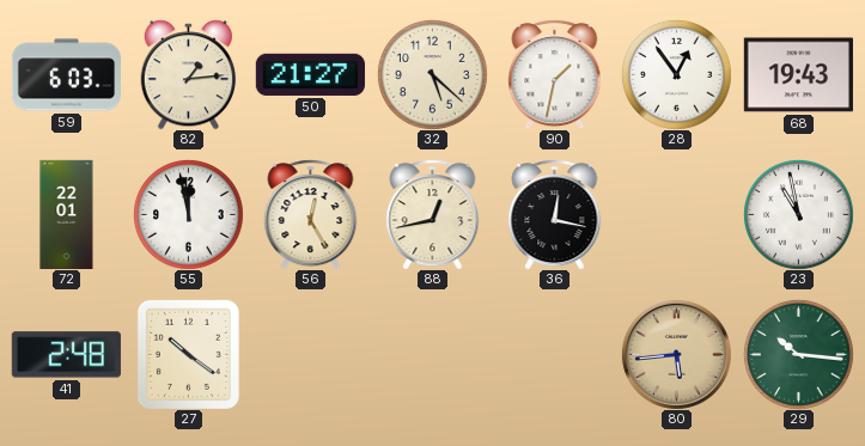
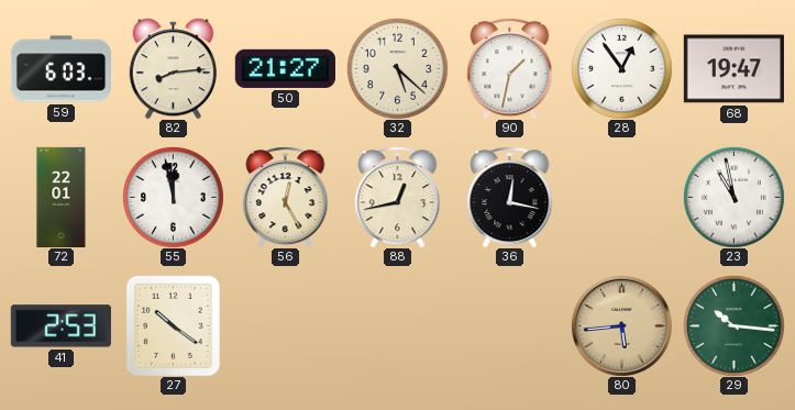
82: 1:14 -> 8:14 (173, 68)
68: 19:43 -> 19:47 (733, 69)
41: 2:48 -> 2:53 (60, 326)
